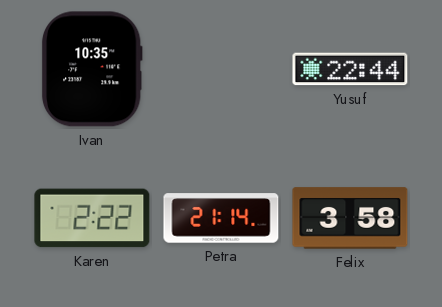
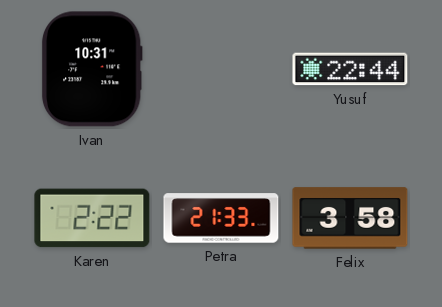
Ivan: 10:35 -> 10:31 (92, 69)
Petra: 21:14 -> 21:33 (221, 218)
